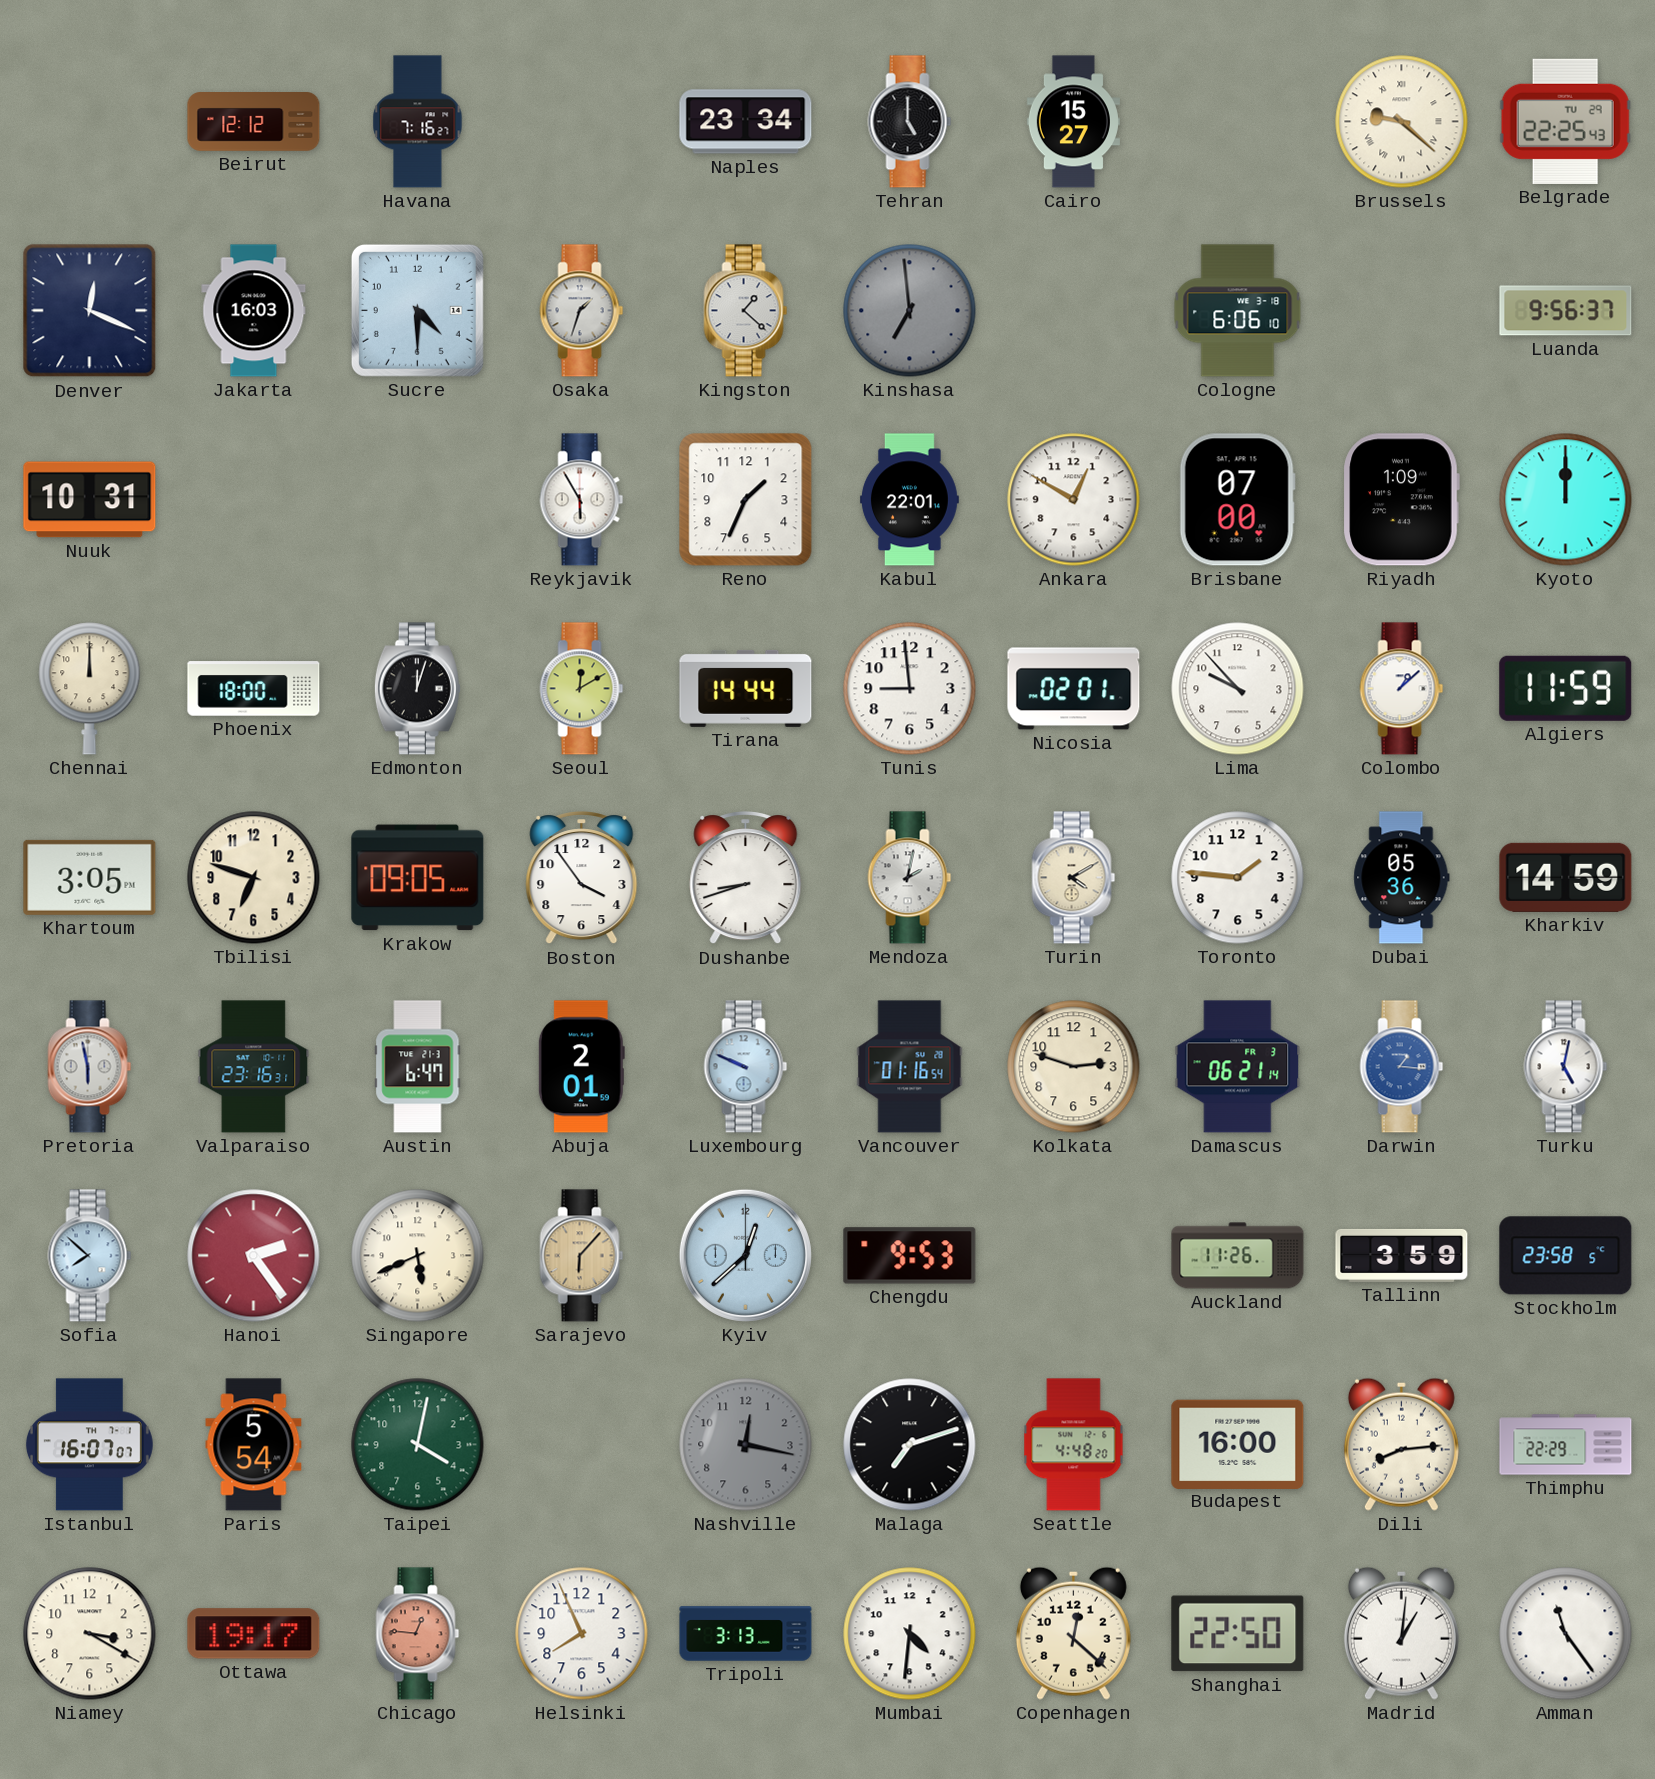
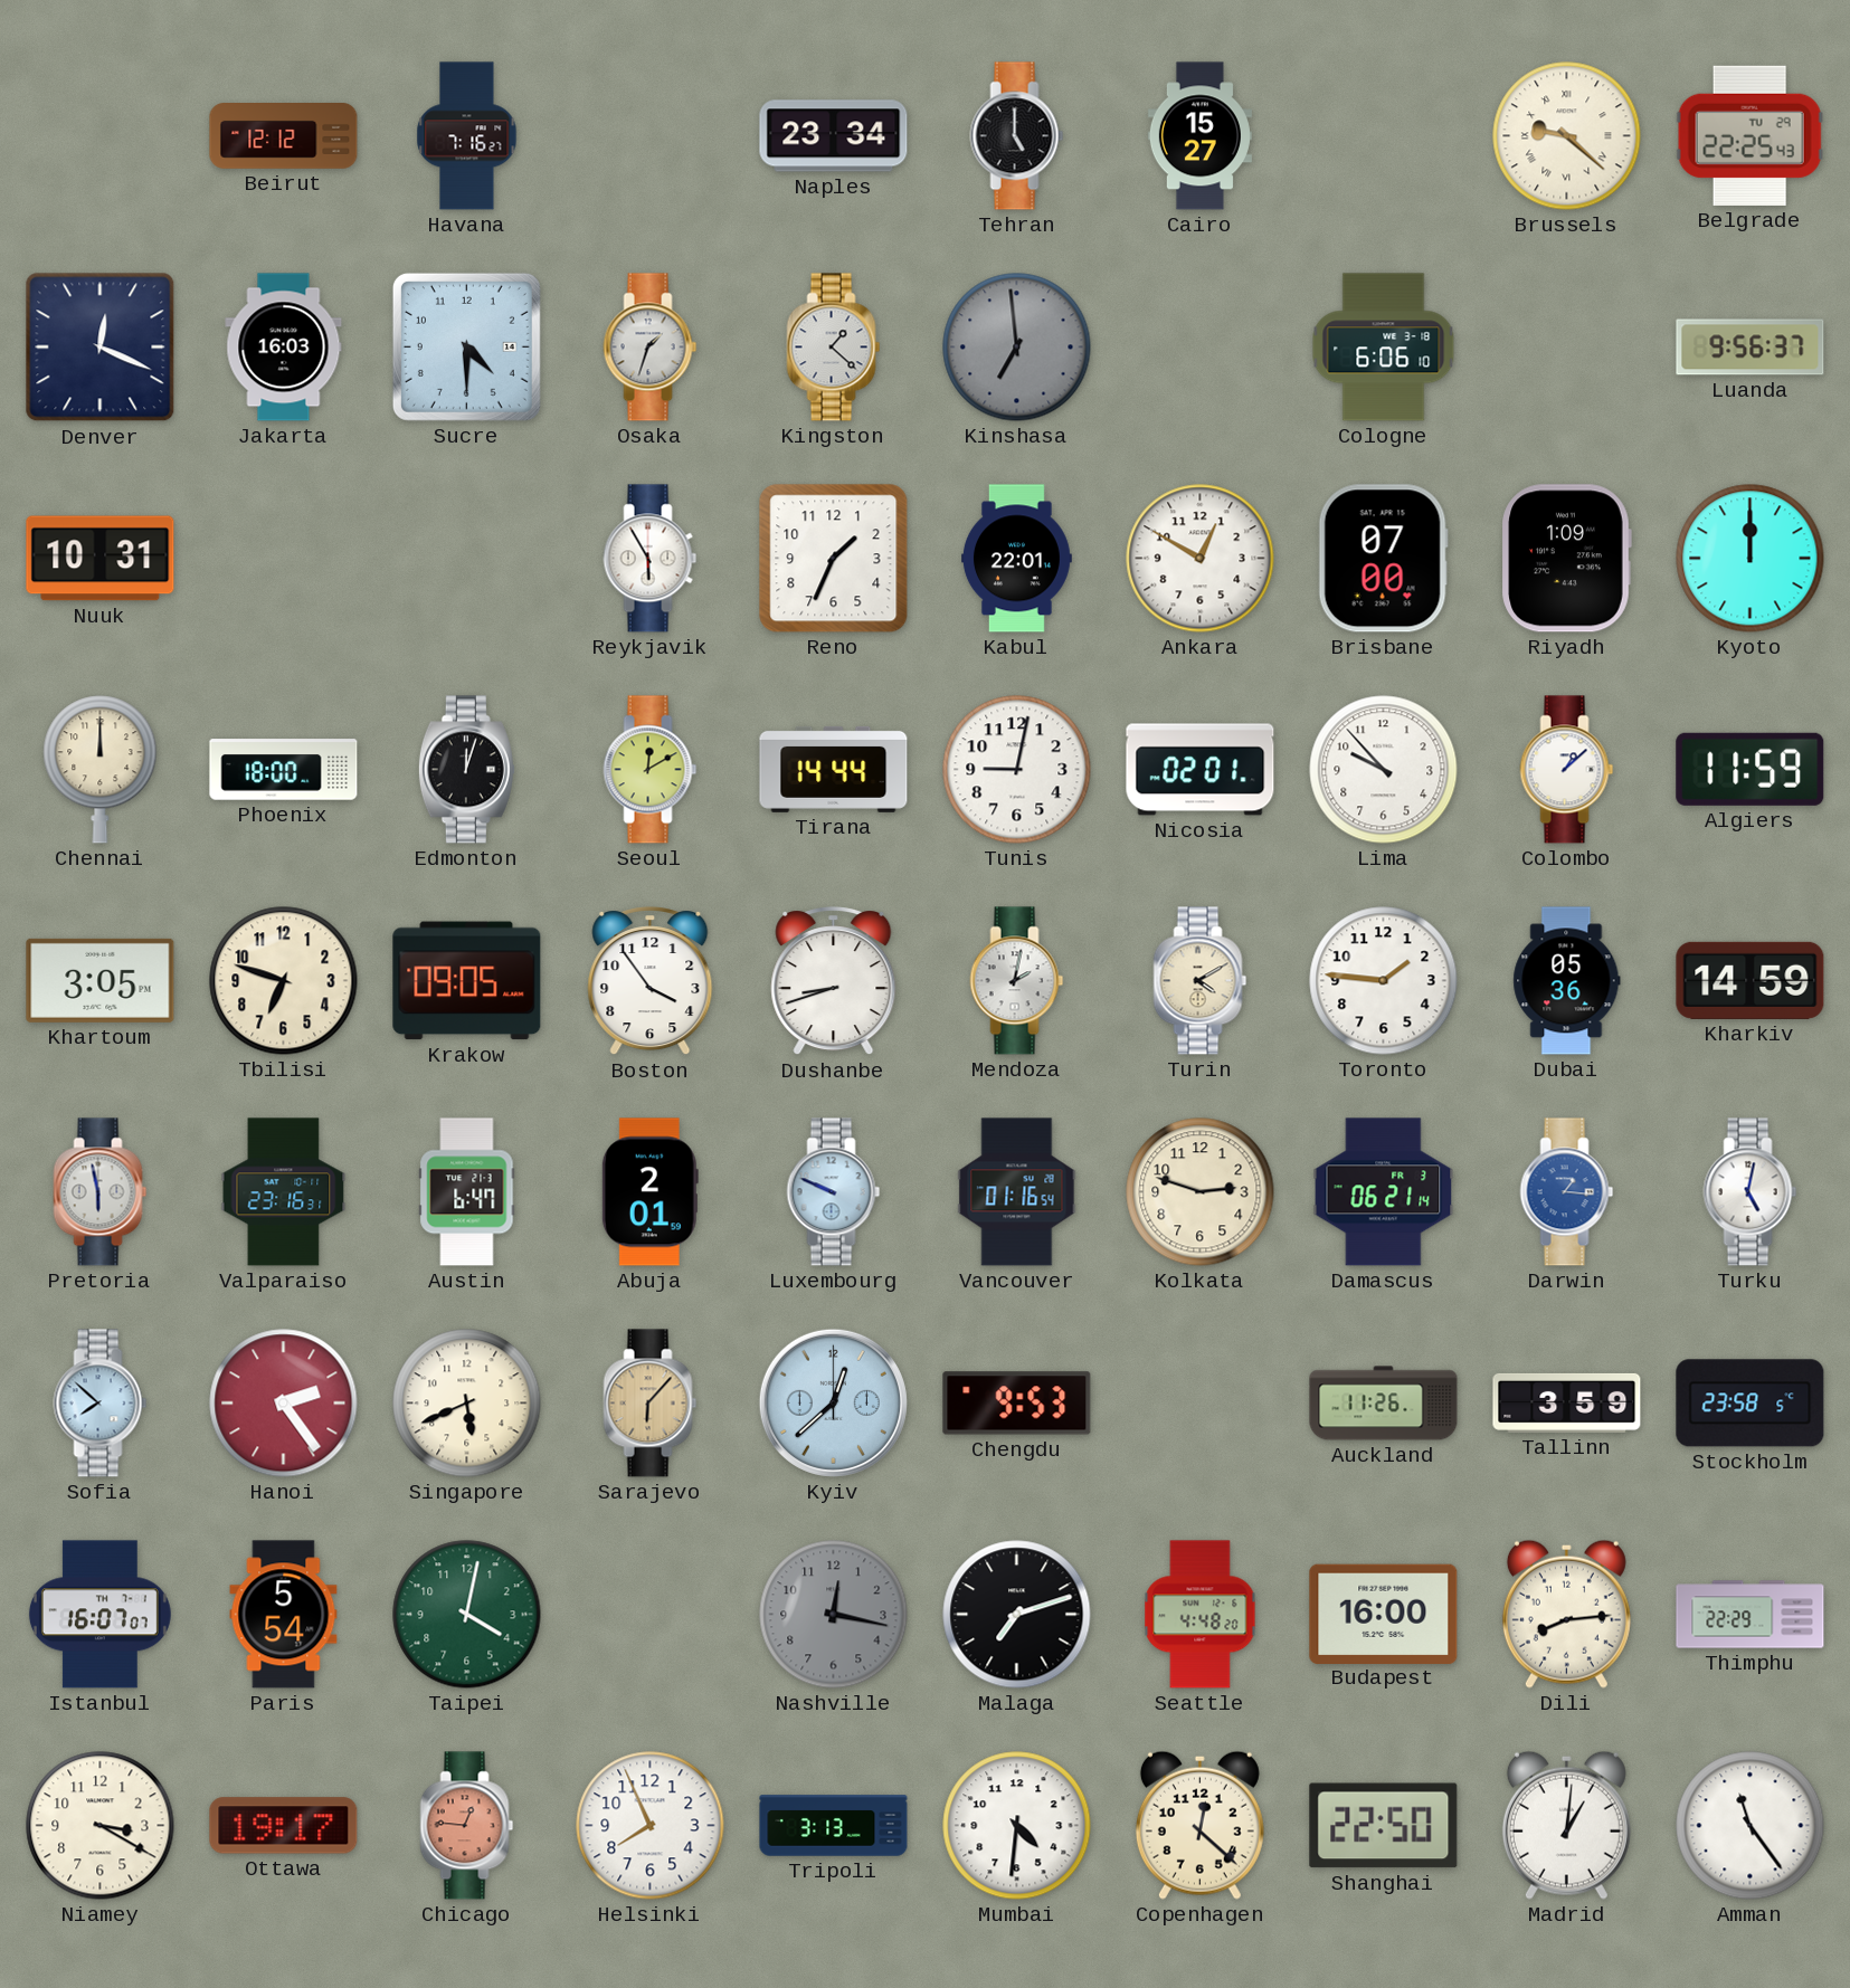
Tunis: 8:59 -> 9:02 (1017, 770)
